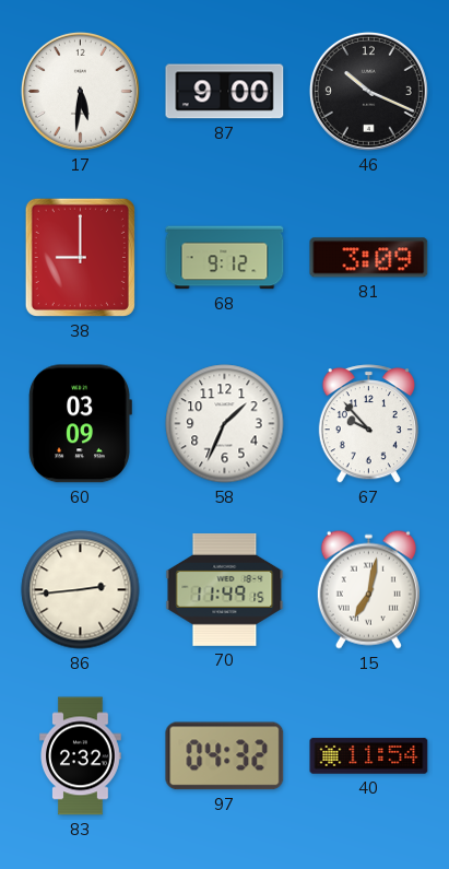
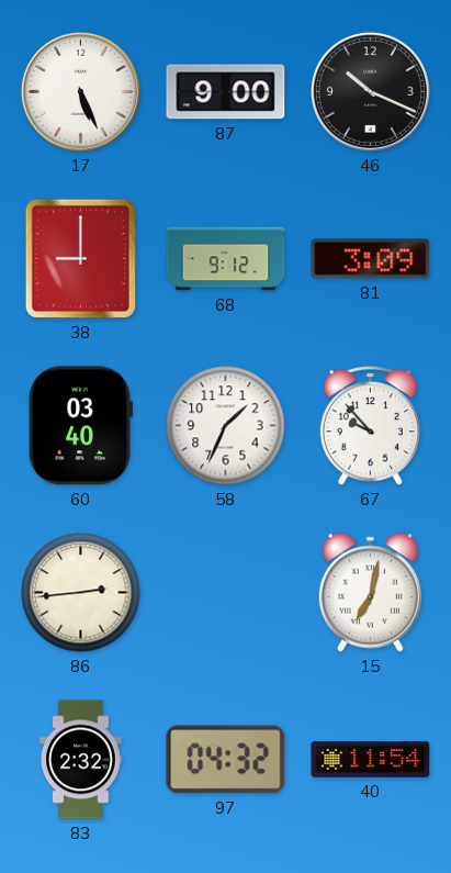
17: 5:31 -> 5:26 (80, 91)
60: 03:09 -> 03:40 (80, 426)
70: 11:49 -> none (225, 589)
